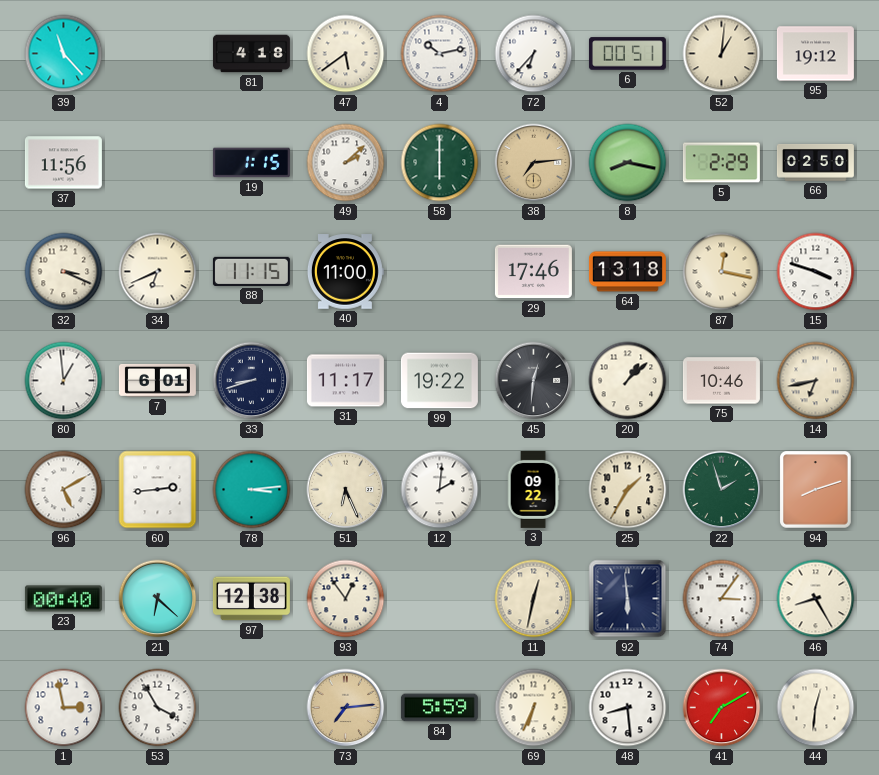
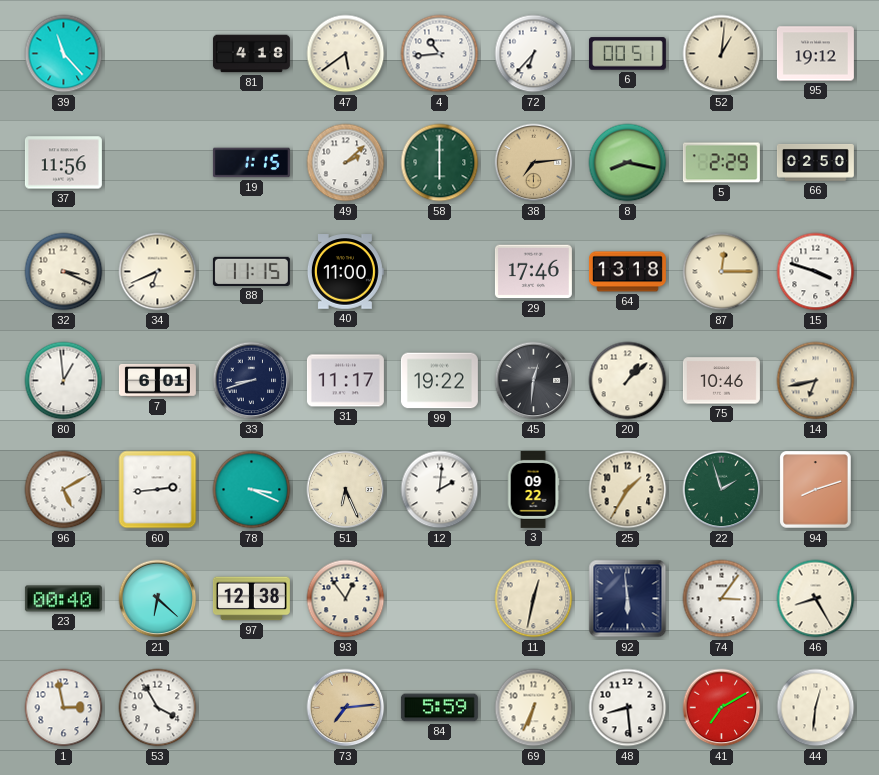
4: 10:13 -> 10:44 (440, 54)
87: 12:17 -> 12:15 (722, 272)
78: 3:14 -> 3:19 (252, 490)
